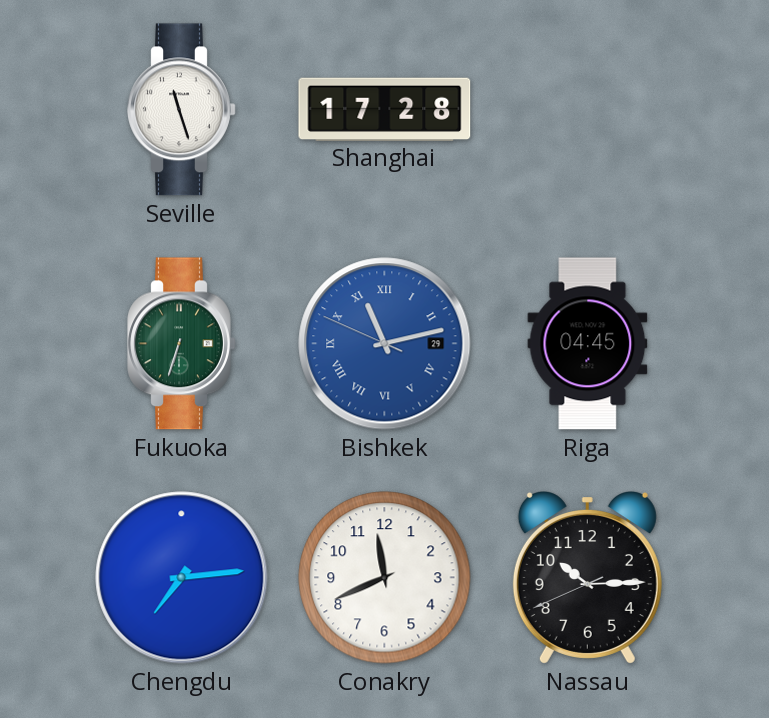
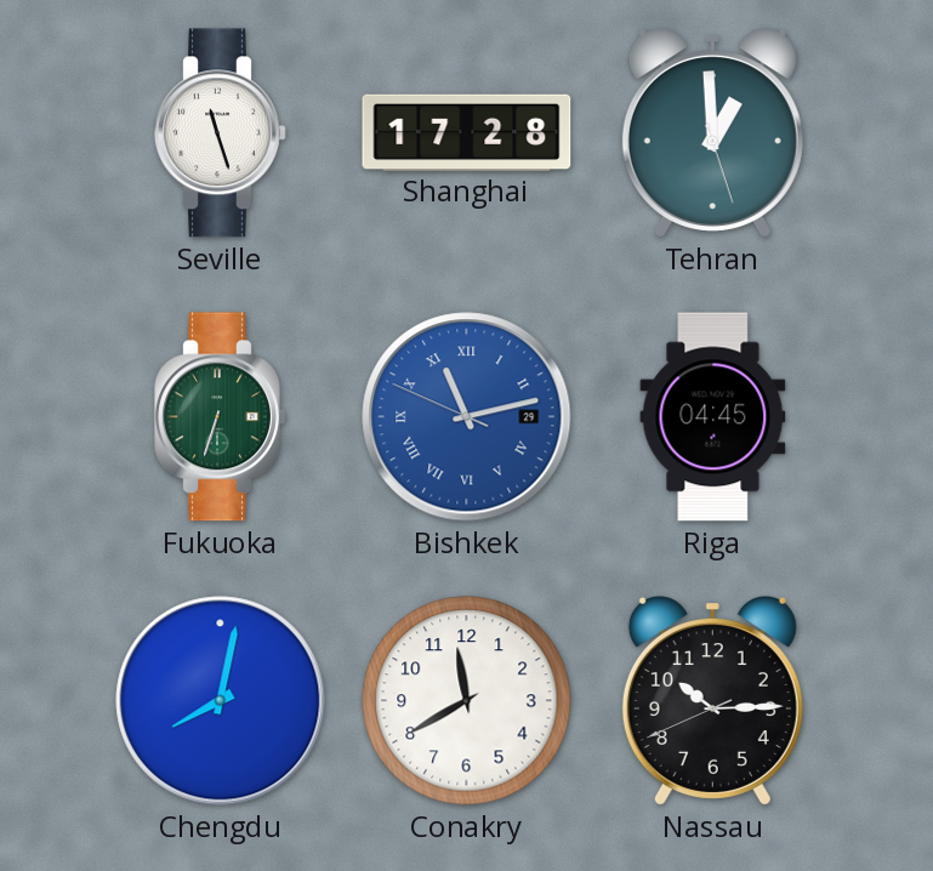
Tehran: none -> 12:59 (712, 133)
Chengdu: 7:14 -> 8:02 (221, 701)
Conakry: 11:41 -> 11:40 (467, 701)
